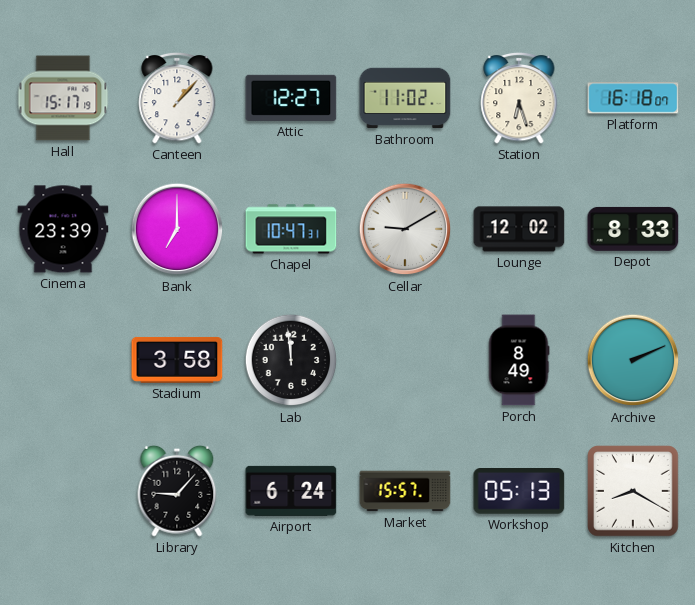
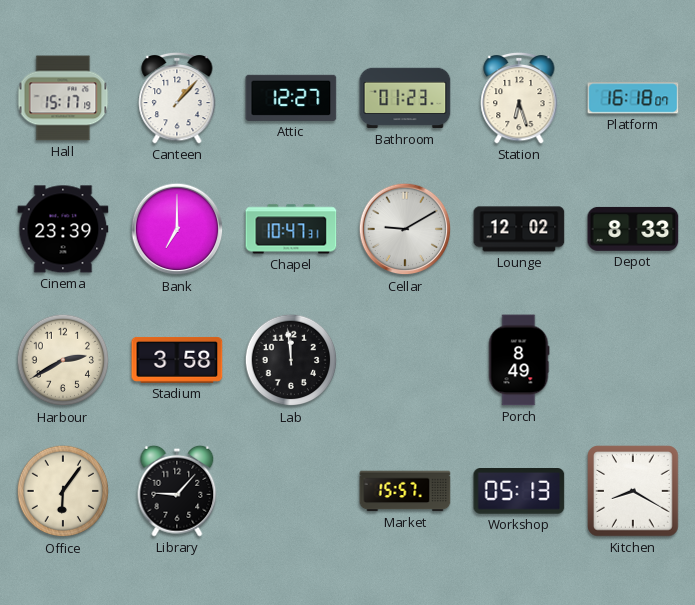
Bathroom: 11:02 -> 01:23 (405, 98)
Harbour: none -> 2:40 (63, 360)
Archive: 2:11 -> none (633, 360)
Office: none -> 6:06 (63, 491)
Airport: 6:24 -> none (291, 491)
